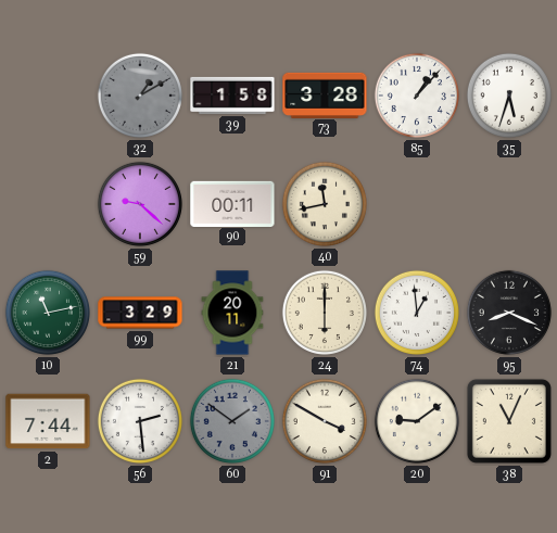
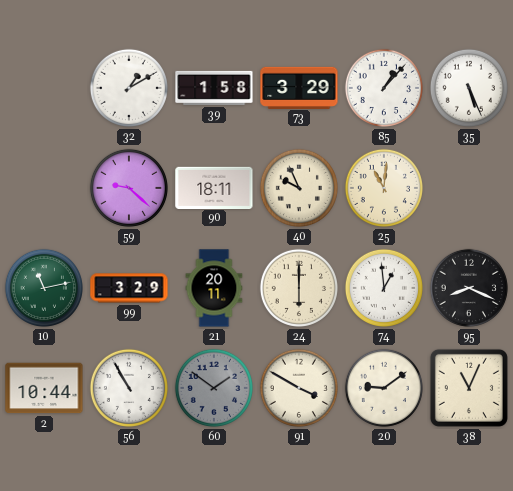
32 dial: grey -> white (129, 88)
73: 3:28 -> 3:29 (299, 87)
35: 5:33 -> 5:26 (469, 88)
90: 00:11 -> 18:11 (214, 187)
40: 11:43 -> 9:56 (299, 188)
25: none -> 11:01 (384, 188)
2: 7:44 -> 10:44 (44, 388)
56: 2:29 -> 10:55 (129, 388)
